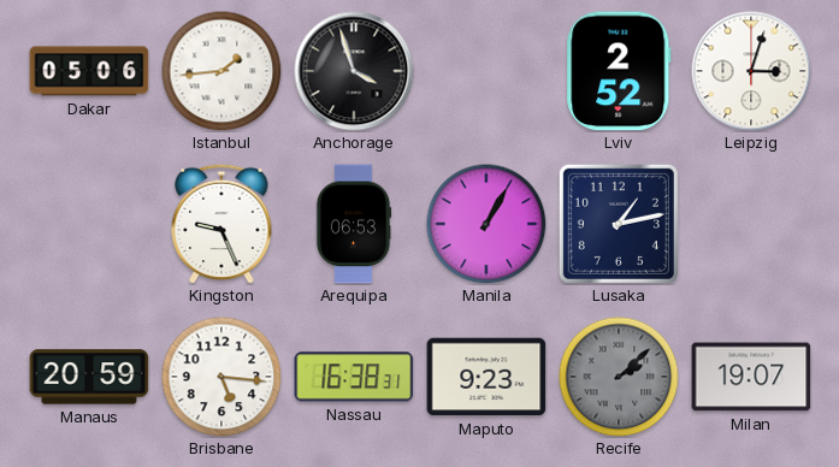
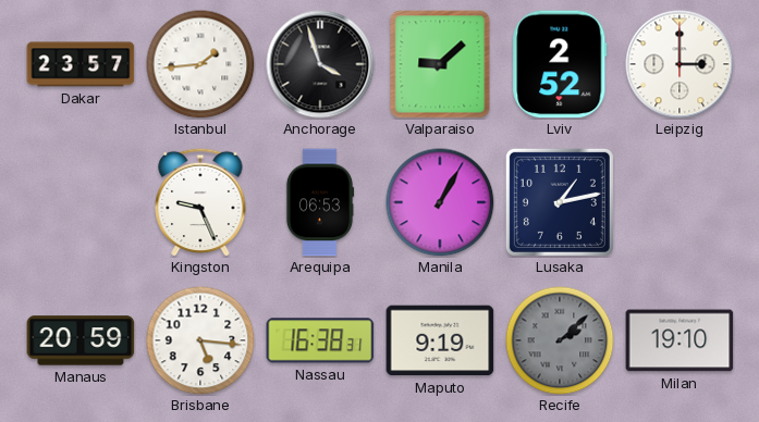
Dakar: 05:06 -> 23:57 (81, 64)
Valparaiso: none -> 9:08 (440, 64)
Leipzig: 3:03 -> 3:00 (680, 64)
Maputo: 9:23 -> 9:19 (440, 340)
Milan: 19:07 -> 19:10 (680, 340)
